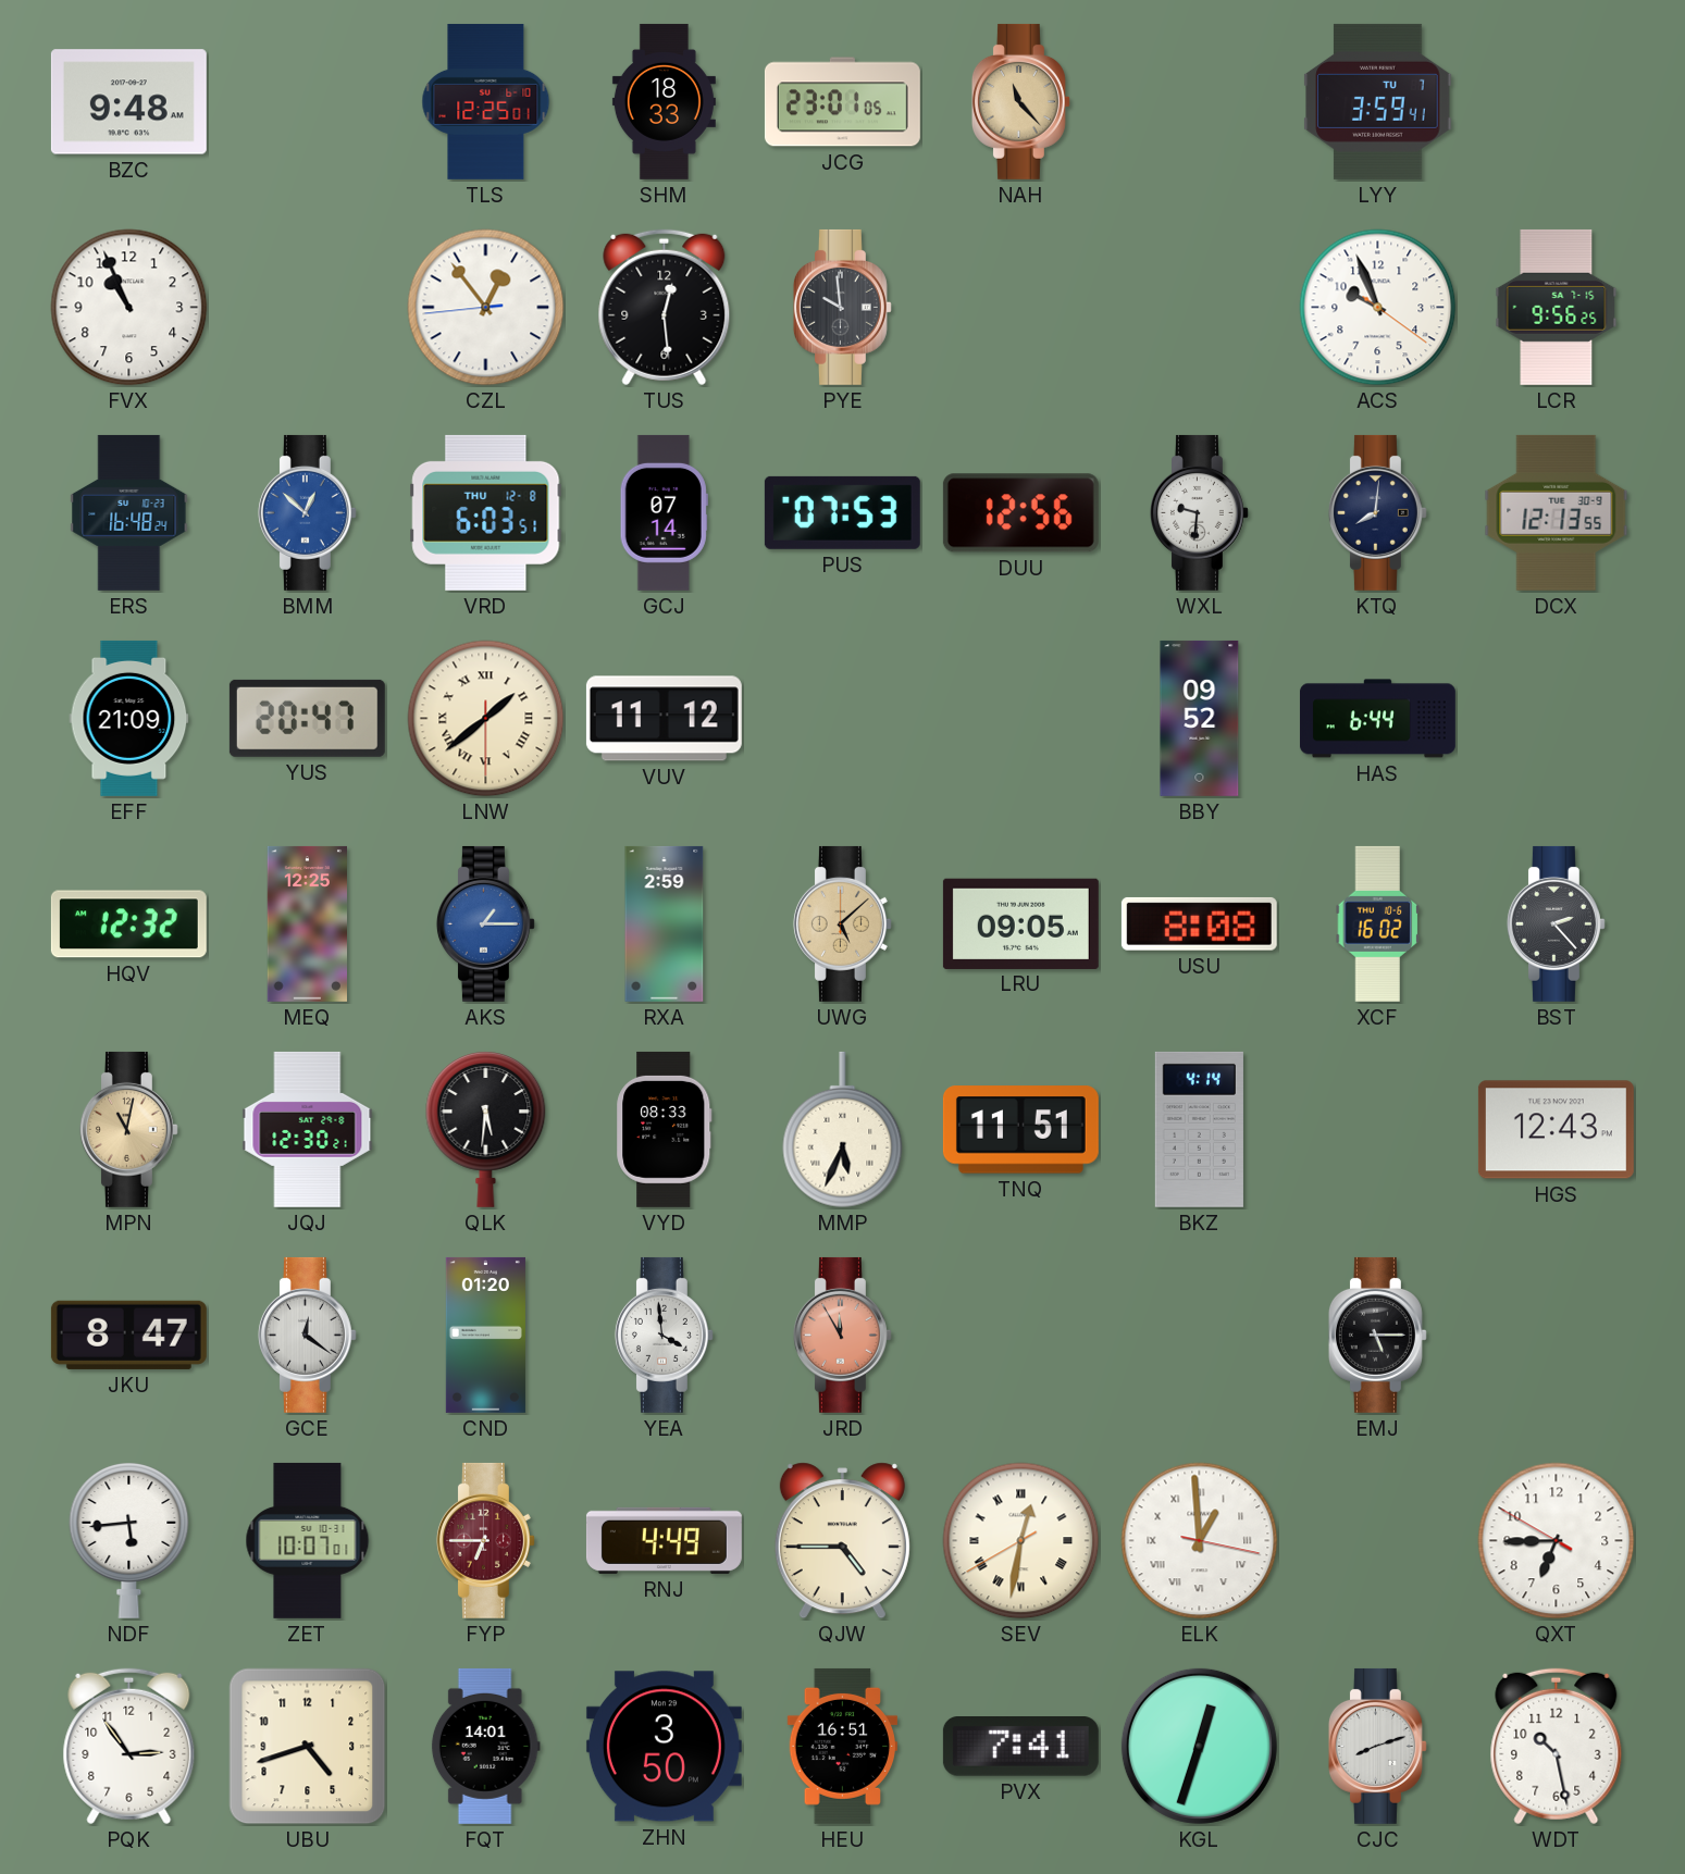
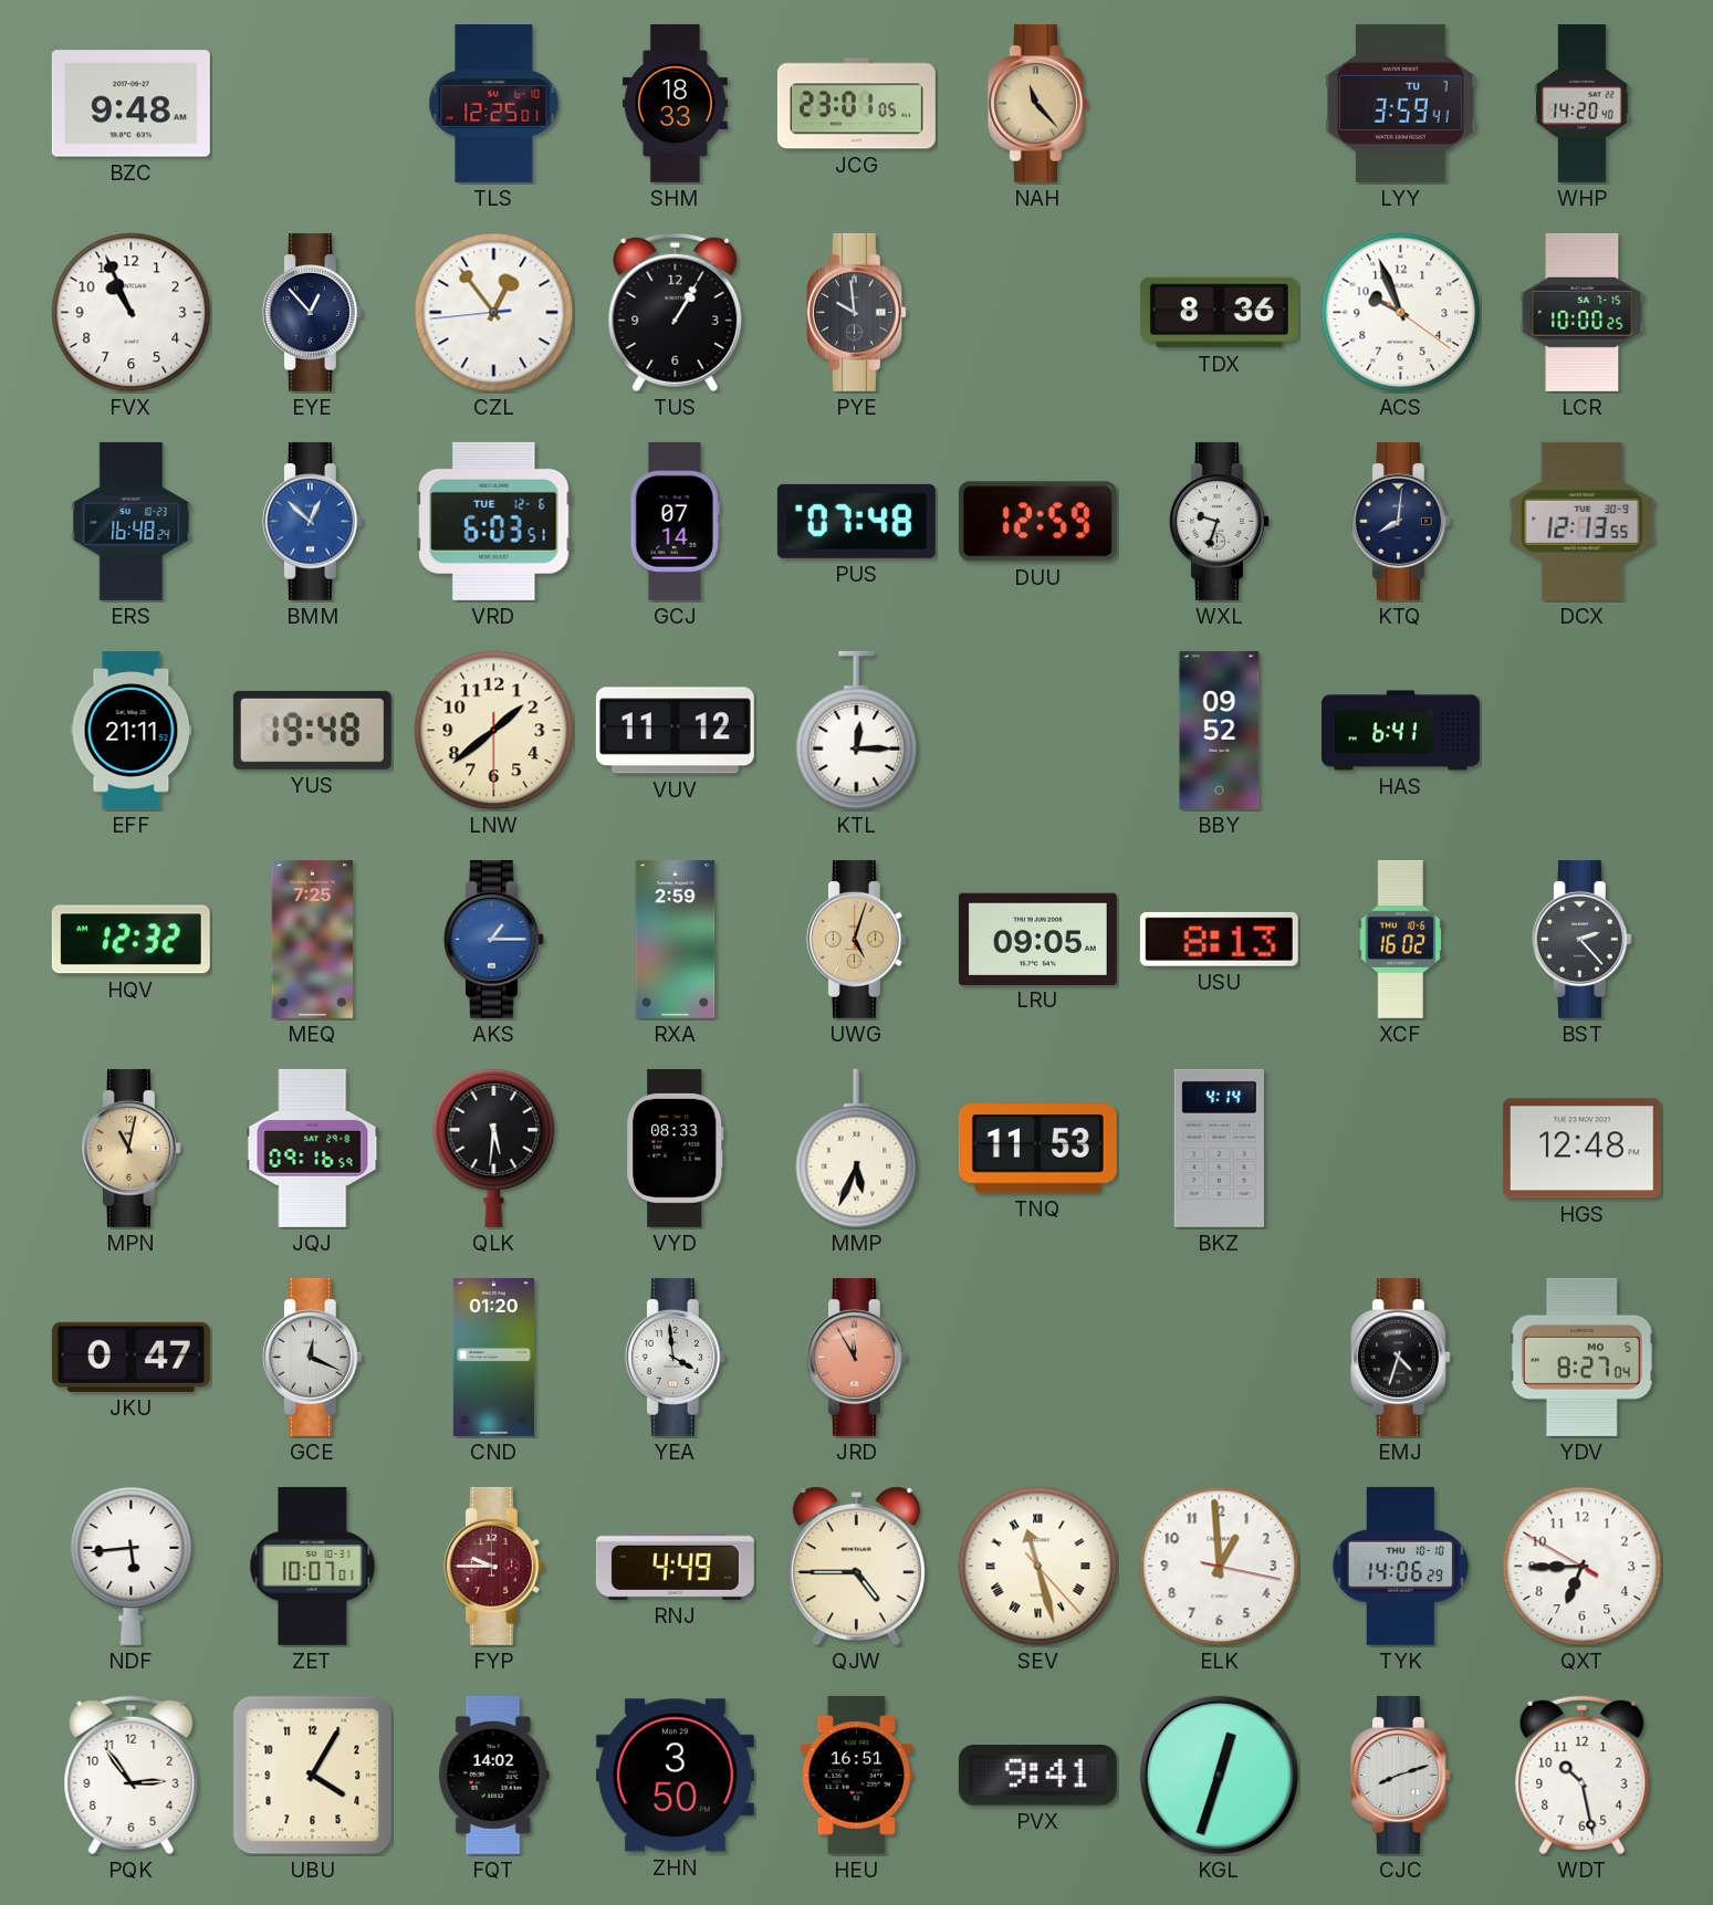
WHP: none -> 14:20 (1583, 103)
EYE: none -> 12:53 (312, 312)
TUS: 12:29 -> 1:05 (676, 313)
TDX: none -> 8:36 (1219, 313)
LCR: 9:56 -> 10:00 (1583, 312)
VRD date: THU 12-8 -> TUE 12-6 (494, 521)
PUS: 07:53 -> 07:48 (856, 521)
DUU: 12:56 -> 12:59 (1037, 522)
WXL: 9:31 -> 9:33 (1219, 521)
EFF: 21:09 -> 21:11 (132, 730)
YUS: 20:47 -> 19:48 (312, 730)
LNW numerals: Roman -> Arabic (494, 731)
KTL: none -> 12:15 (857, 731)
HAS: 6:44 -> 6:41 (1400, 731)
MEQ: 12:25 -> 7:25 (313, 939)
UWG: 5:08 -> 5:03 (856, 939)
USU: 8:08 -> 8:13 (1219, 939)
JQJ: 12:30 -> 09:16 (313, 1148)
TNQ: 11:51 -> 11:53 (1037, 1149)
HGS: 12:43 -> 12:48 (1581, 1149)
JKU: 8:47 -> 0:47 (130, 1357)
GCE: 12:21 -> 12:19 (312, 1357)
EMJ: 5:15 -> 4:33 (1400, 1357)
YDV: none -> 8:27 (1581, 1357)
FYP: 6:45 -> 9:45 (493, 1566)
SEV: 12:31 -> 11:27 (1038, 1567)
ELK numerals: Roman -> Arabic (1220, 1567)
TYK: none -> 14:06 (1400, 1566)
UBU: 4:42 -> 4:05 (313, 1776)
FQT: 14:01 -> 14:02 (493, 1775)
PVX: 7:41 -> 9:41 (1037, 1776)
